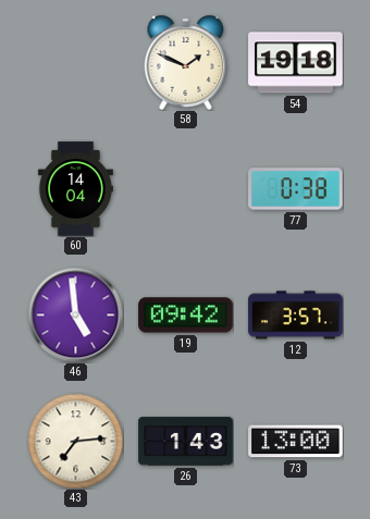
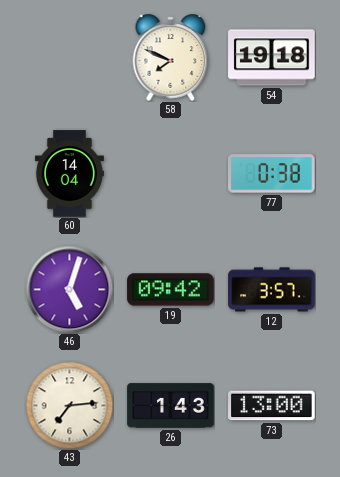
58: 1:49 -> 7:49 (171, 57)
46: 4:59 -> 5:03 (69, 289)
